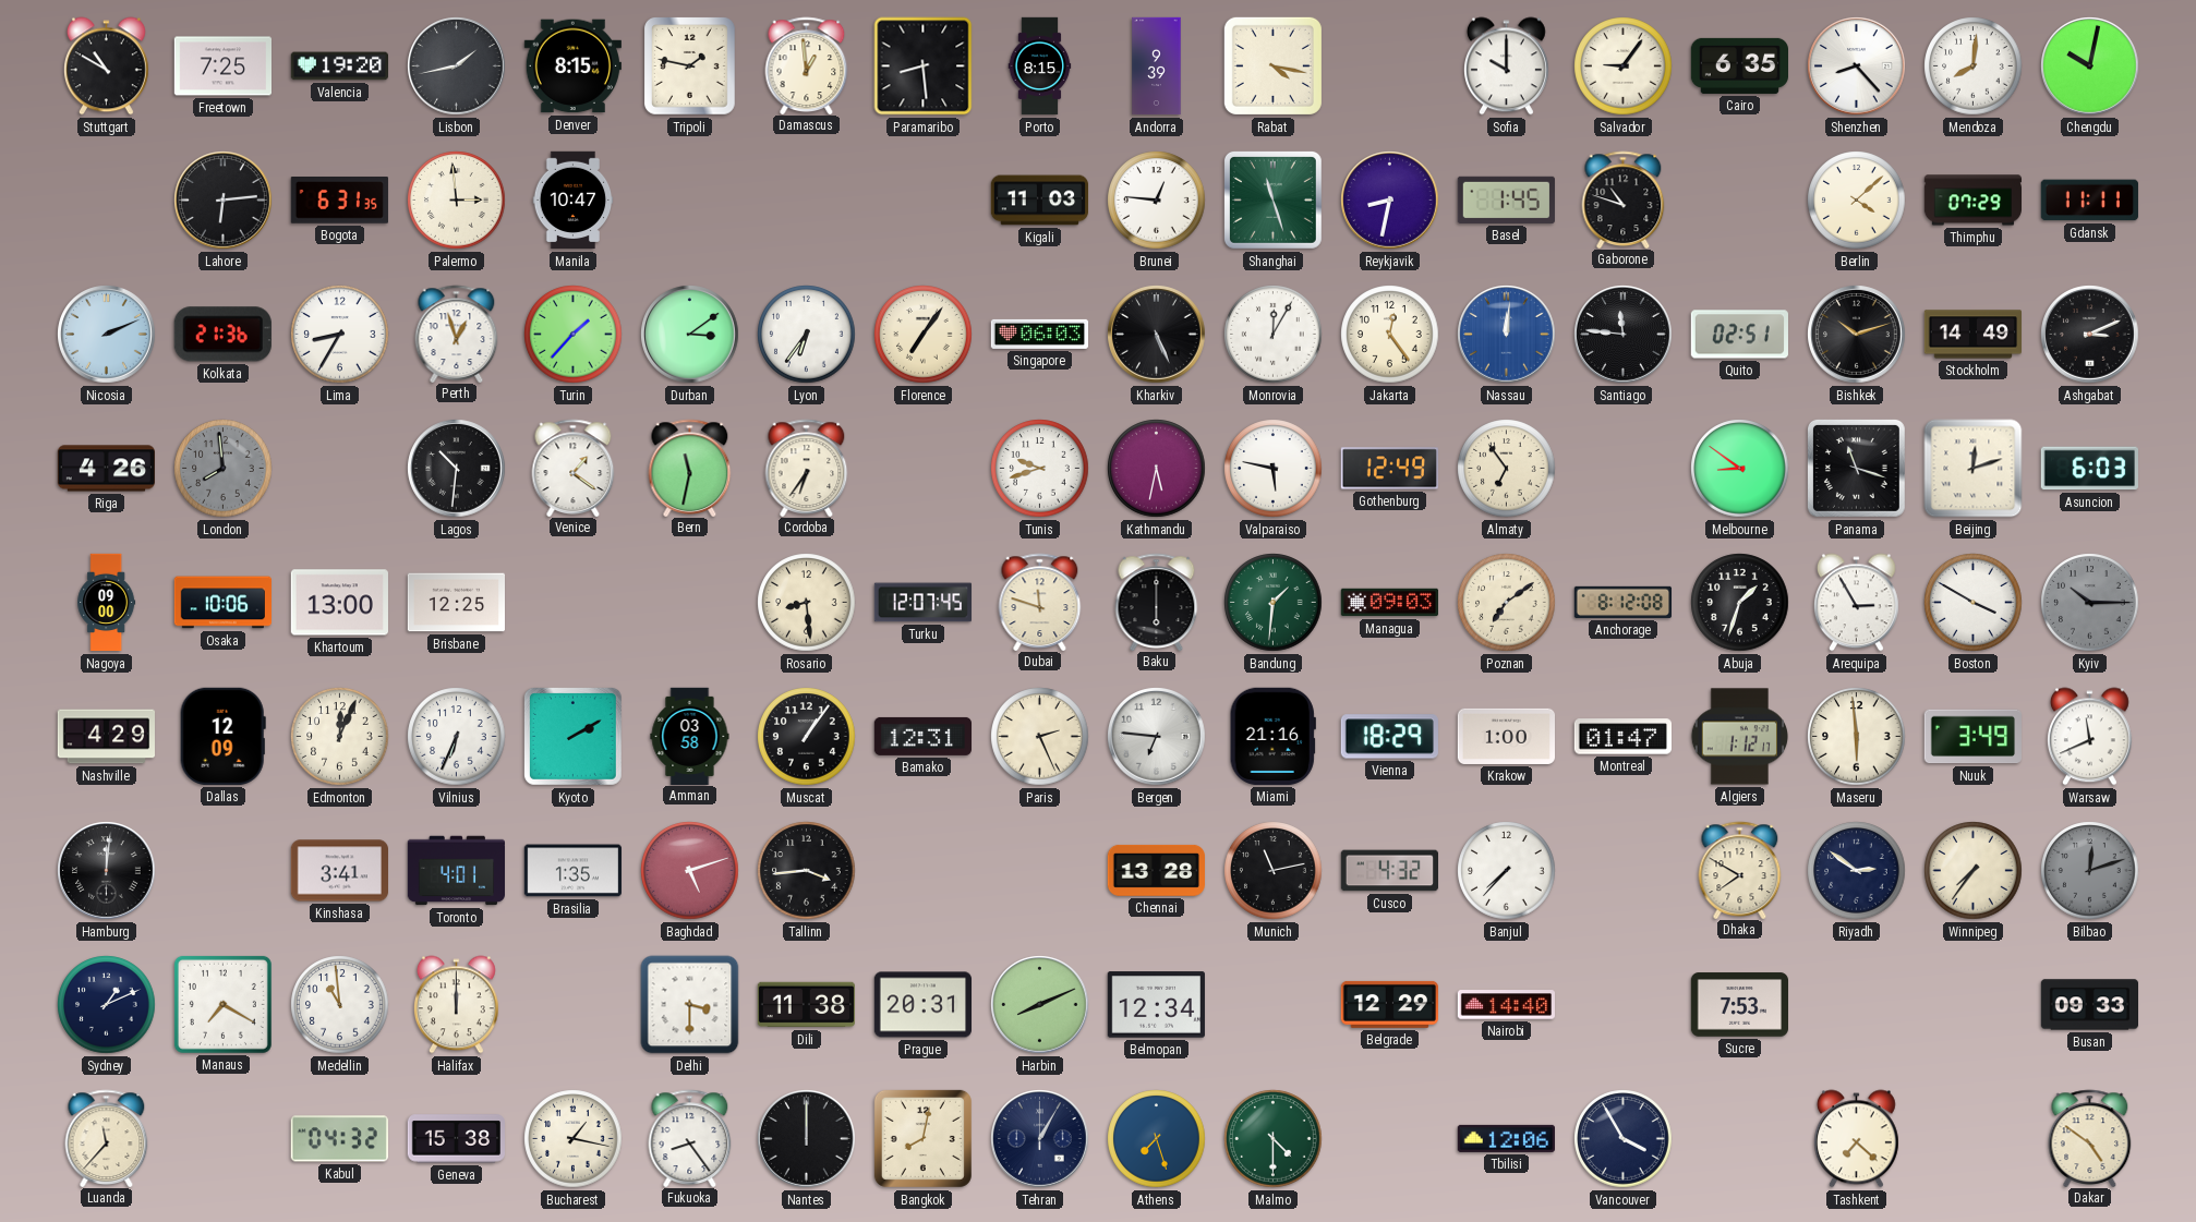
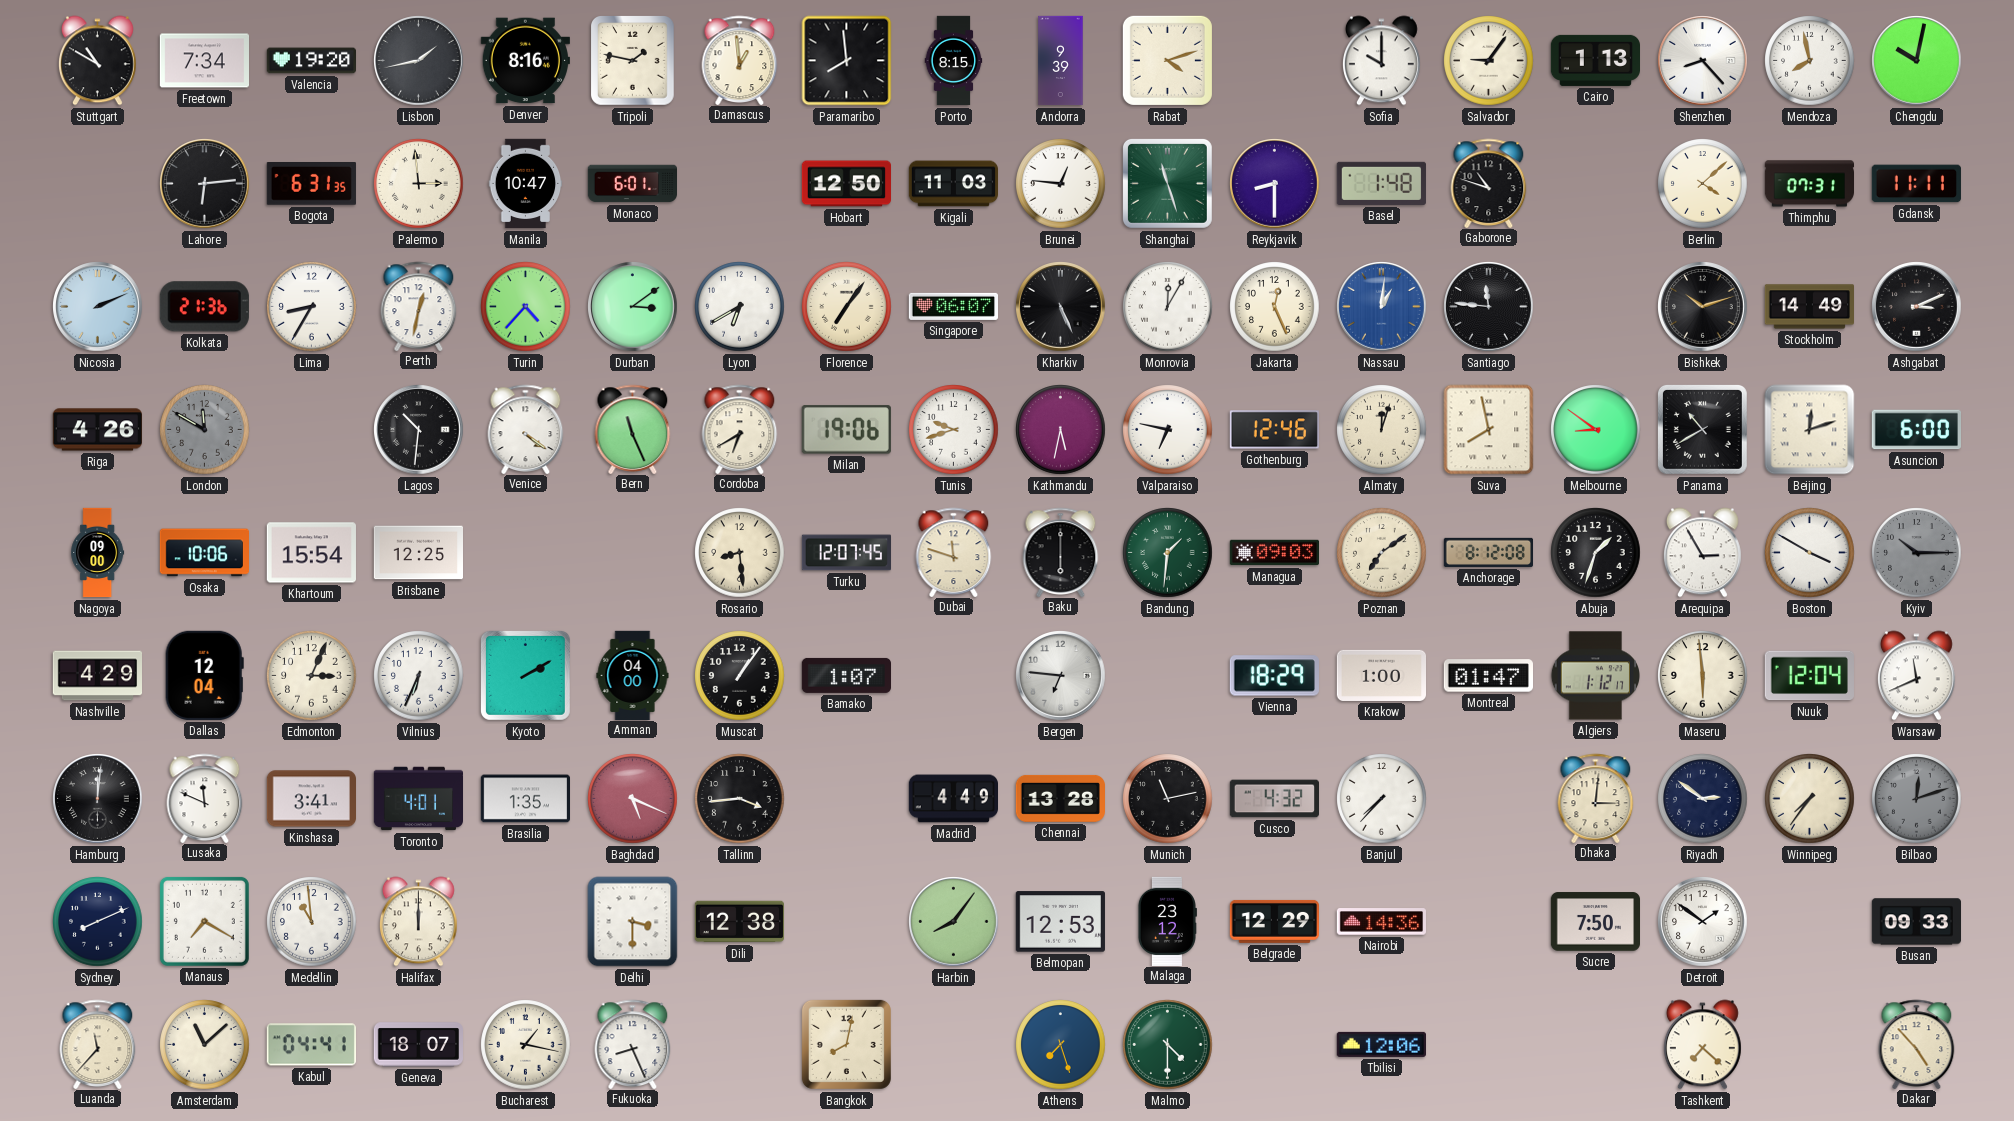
Freetown: 7:25 -> 7:34 (204, 61)
Denver: 8:15 -> 8:16 (525, 61)
Paramaribo: 8:29 -> 7:59 (847, 61)
Rabat: 4:17 -> 4:12 (1167, 60)
Cairo: 6:35 -> 1:13 (1595, 60)
Mendoza: 8:01 -> 7:58 (1810, 61)
Monaco: none -> 6:01 (632, 184)
Hobart: none -> 12:50 (846, 184)
Reykjavik: 8:32 -> 8:30 (1275, 184)
Basel: 1:45 -> 1:48 (1381, 183)
Thimphu: 07:29 -> 07:31 (1809, 184)
Perth: 12:57 -> 12:32 (419, 306)
Turin: 1:37 -> 4:37 (526, 307)
Lyon: 6:36 -> 6:40 (740, 307)
Singapore: 06:03 -> 06:07 (953, 306)
Jakarta: 12:24 -> 12:26 (1275, 307)
Nassau: 12:01 -> 1:01 (1382, 307)
Quito: 02:51 -> none (1739, 335)
London: 7:59 -> 11:50 (205, 430)
Venice: 1:21 -> 4:21 (526, 429)
Bern: 11:32 -> 11:26 (633, 429)
Cordoba: 6:36 -> 6:40 (740, 429)
Milan: none -> 19:06 (846, 430)
Valparaiso: 5:47 -> 6:47 (1168, 430)
Gothenburg: 12:49 -> 12:46 (1274, 430)
Almaty: 6:54 -> 12:03 (1382, 430)
Suva: none -> 7:58 (1489, 430)
Panama: 11:18 -> 10:40 (1702, 429)
Asuncion: 6:03 -> 6:00 (1916, 430)
Khartoum: 13:00 -> 15:54 (311, 553)
Dallas: 12:09 -> 12:04 (204, 675)
Edmonton: 12:04 -> 3:04 (312, 676)
Amman: 03:58 -> 04:00 (633, 675)
Bamako: 12:31 -> 1:07 (846, 675)
Paris: 2:26 -> none (1040, 737)
Miami: 21:16 -> none (1272, 736)
Nuuk: 3:49 -> 12:04 (1809, 676)
Lusaka: none -> 11:49 (205, 798)
Baghdad: 5:12 -> 5:19 (633, 799)
Madrid: none -> 4:49 (953, 799)
Dhaka: 7:50 -> 3:01 (1596, 798)
Sydney: 1:11 -> 8:11 (98, 922)
Dili: 11:38 -> 12:38 (739, 922)
Prague: 20:31 -> none (922, 1005)
Harbin: 8:11 -> 8:06 (954, 922)
Belmopan: 12:34 -> 12:53 (1060, 922)
Malaga: none -> 23:12 (1167, 921)
Nairobi: 14:40 -> 14:36 (1381, 922)
Sucre: 7:53 -> 7:50 (1595, 922)
Detroit: none -> 1:51 (1703, 922)
Amsterdam: none -> 11:08 (205, 1045)
Kabul: 04:32 -> 04:41 (311, 1045)
Geneva: 15:38 -> 18:07 (418, 1045)
Fukuoka: 8:24 -> 8:26 (633, 1044)
Nantes: 12:00 -> none (807, 1139)
Tehran: 1:05 -> none (1040, 1139)
Vancouver: 3:55 -> none (1624, 1139)
Dakar: 4:51 -> 4:53 (1917, 1044)
